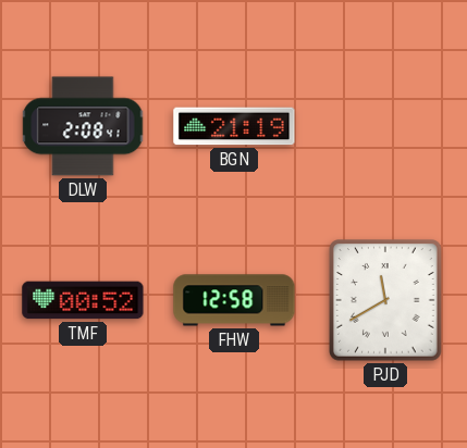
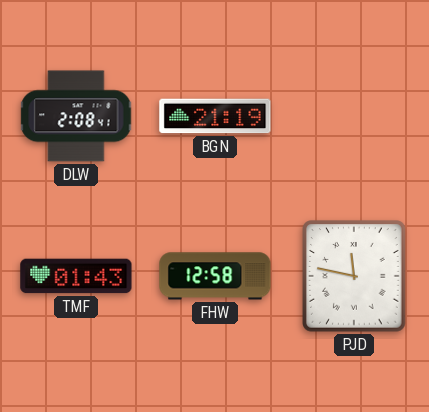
TMF: 00:52 -> 01:43 (76, 276)
PJD: 11:40 -> 11:47 (354, 276)
